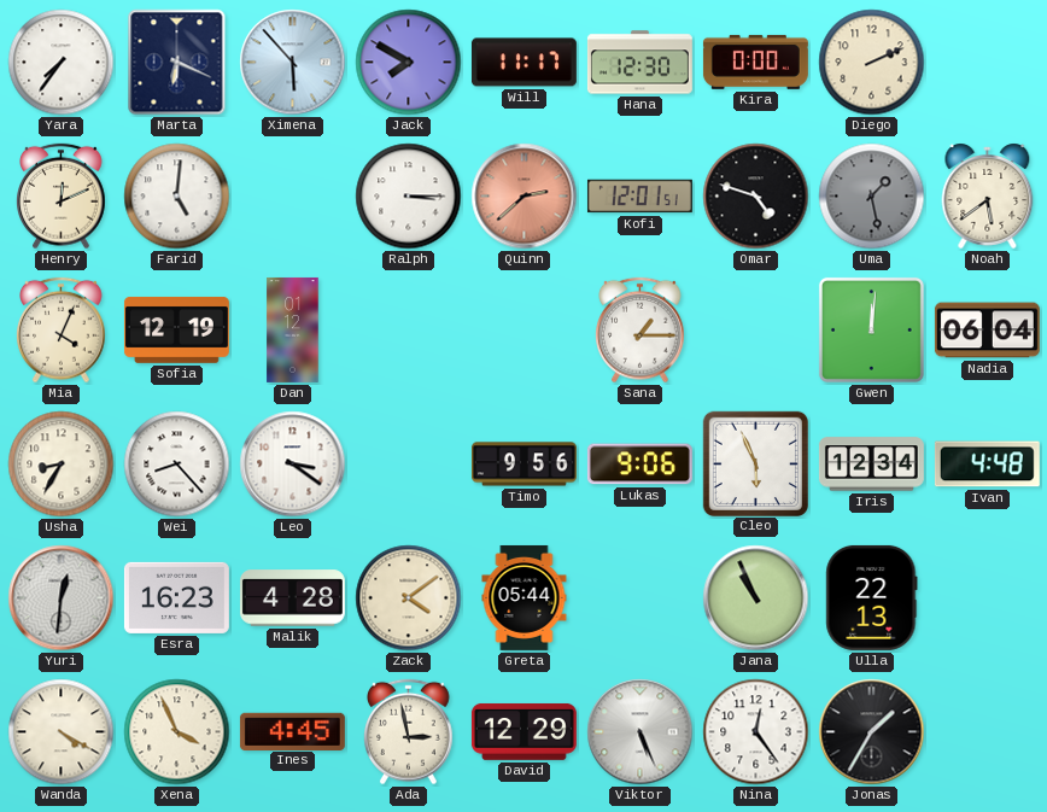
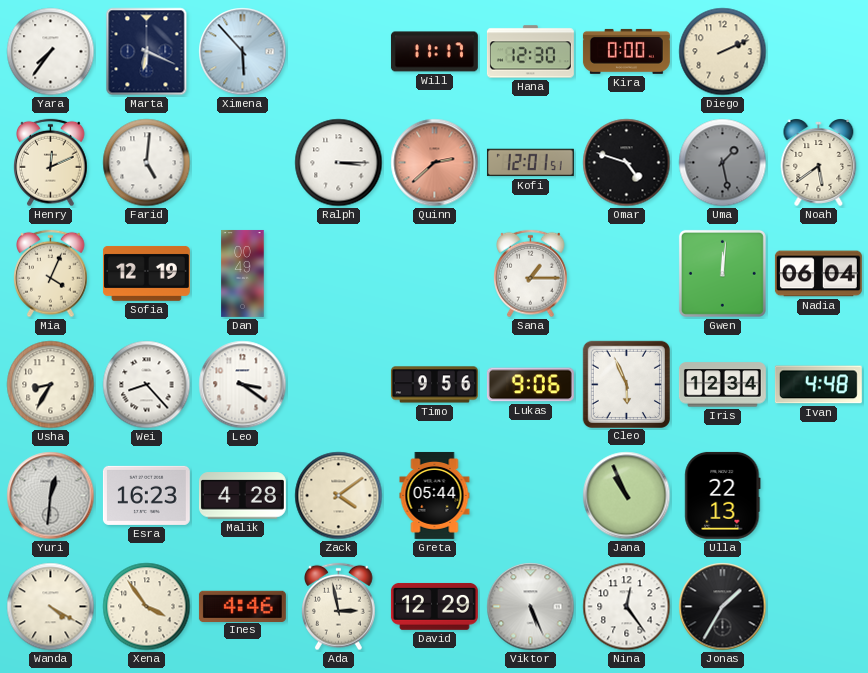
Jack: 7:50 -> none (409, 63)
Dan: 01:12 -> 00:49 (243, 273)
Xena: 3:56 -> 3:54 (147, 607)
Ines: 4:45 -> 4:46 (242, 606)
